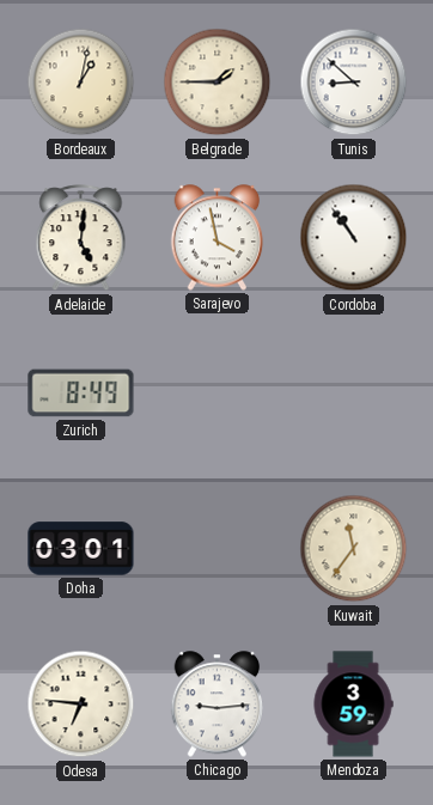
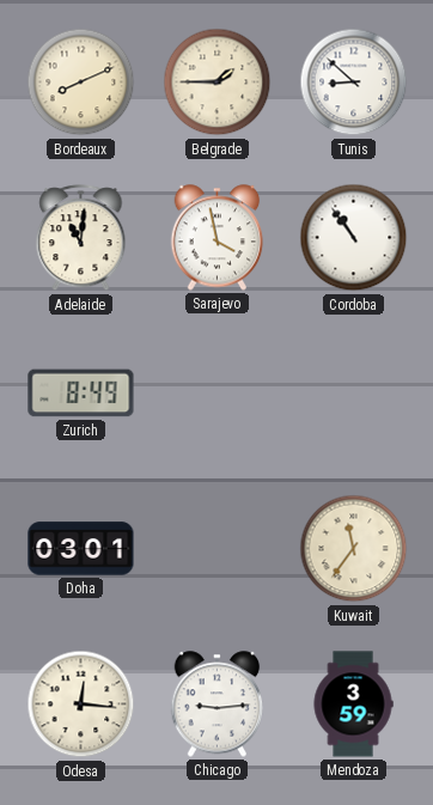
Bordeaux: 1:02 -> 8:11 (81, 83)
Adelaide: 5:01 -> 11:01 (81, 238)
Odesa: 6:46 -> 12:16 (81, 705)
